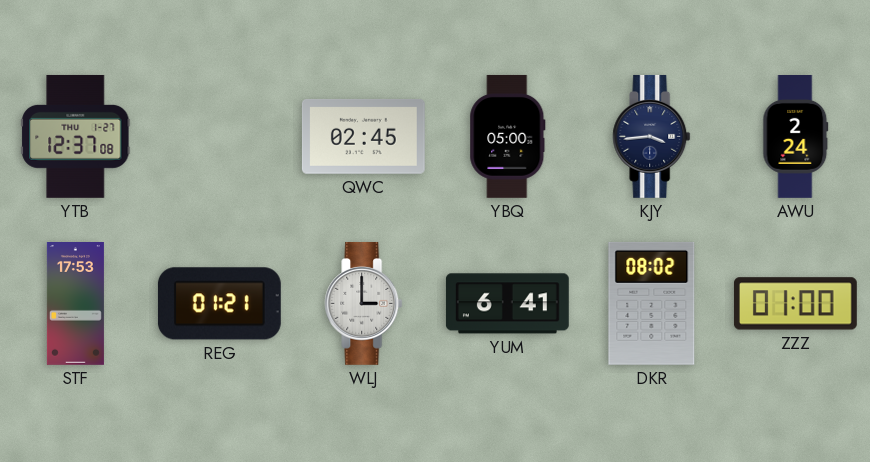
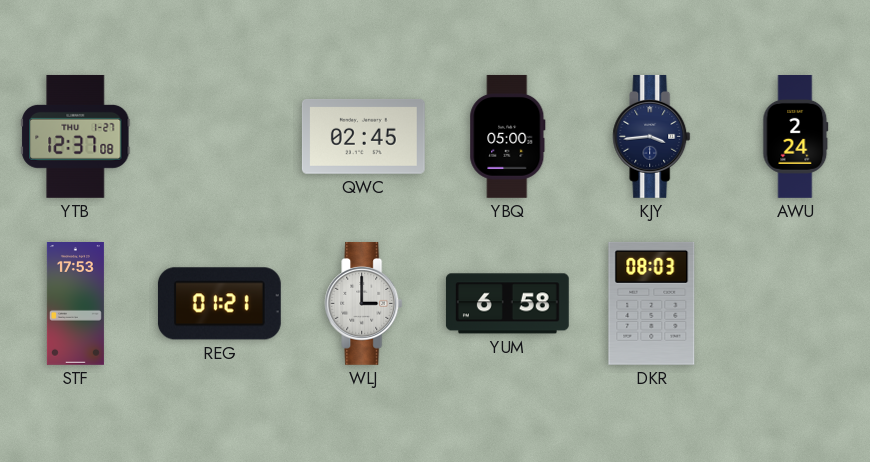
YUM: 6:41 -> 6:58 (507, 304)
DKR: 08:02 -> 08:03 (652, 303)
ZZZ: 01:00 -> none (795, 304)
